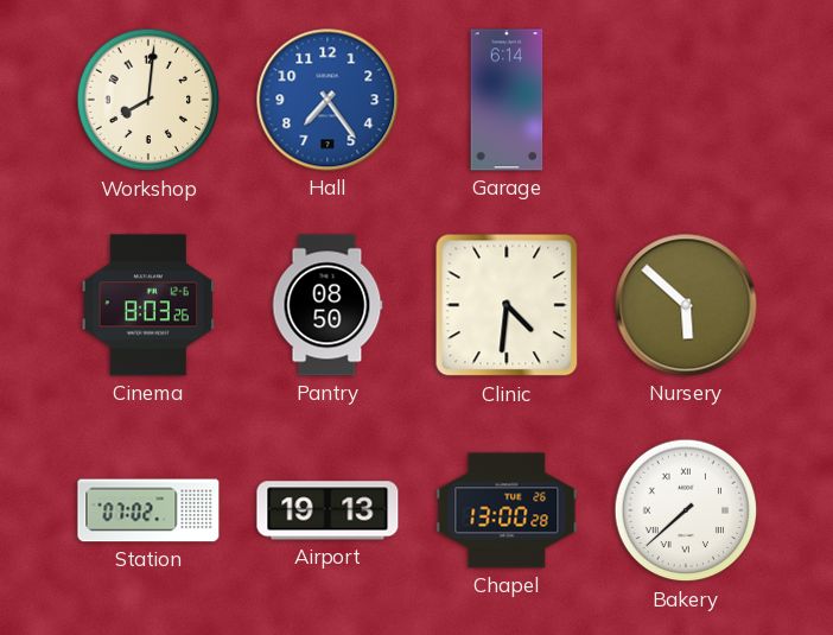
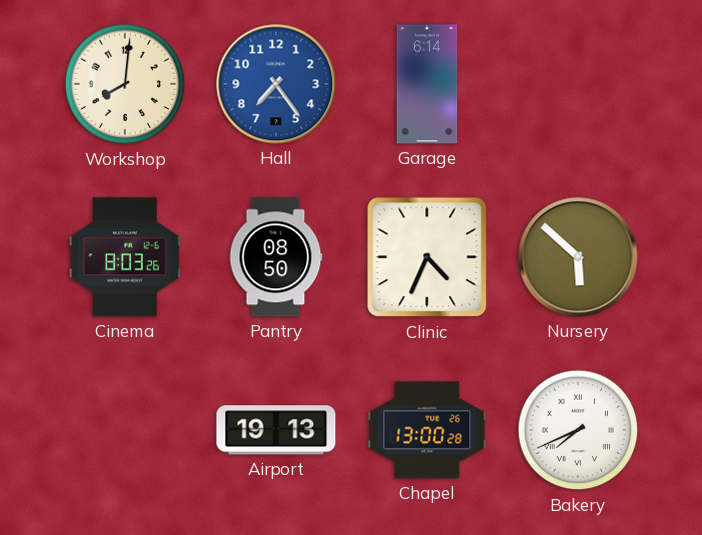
Clinic: 4:31 -> 4:34 (427, 257)
Station: 07:02 -> none (148, 510)
Bakery: 7:38 -> 7:41 (578, 430)
